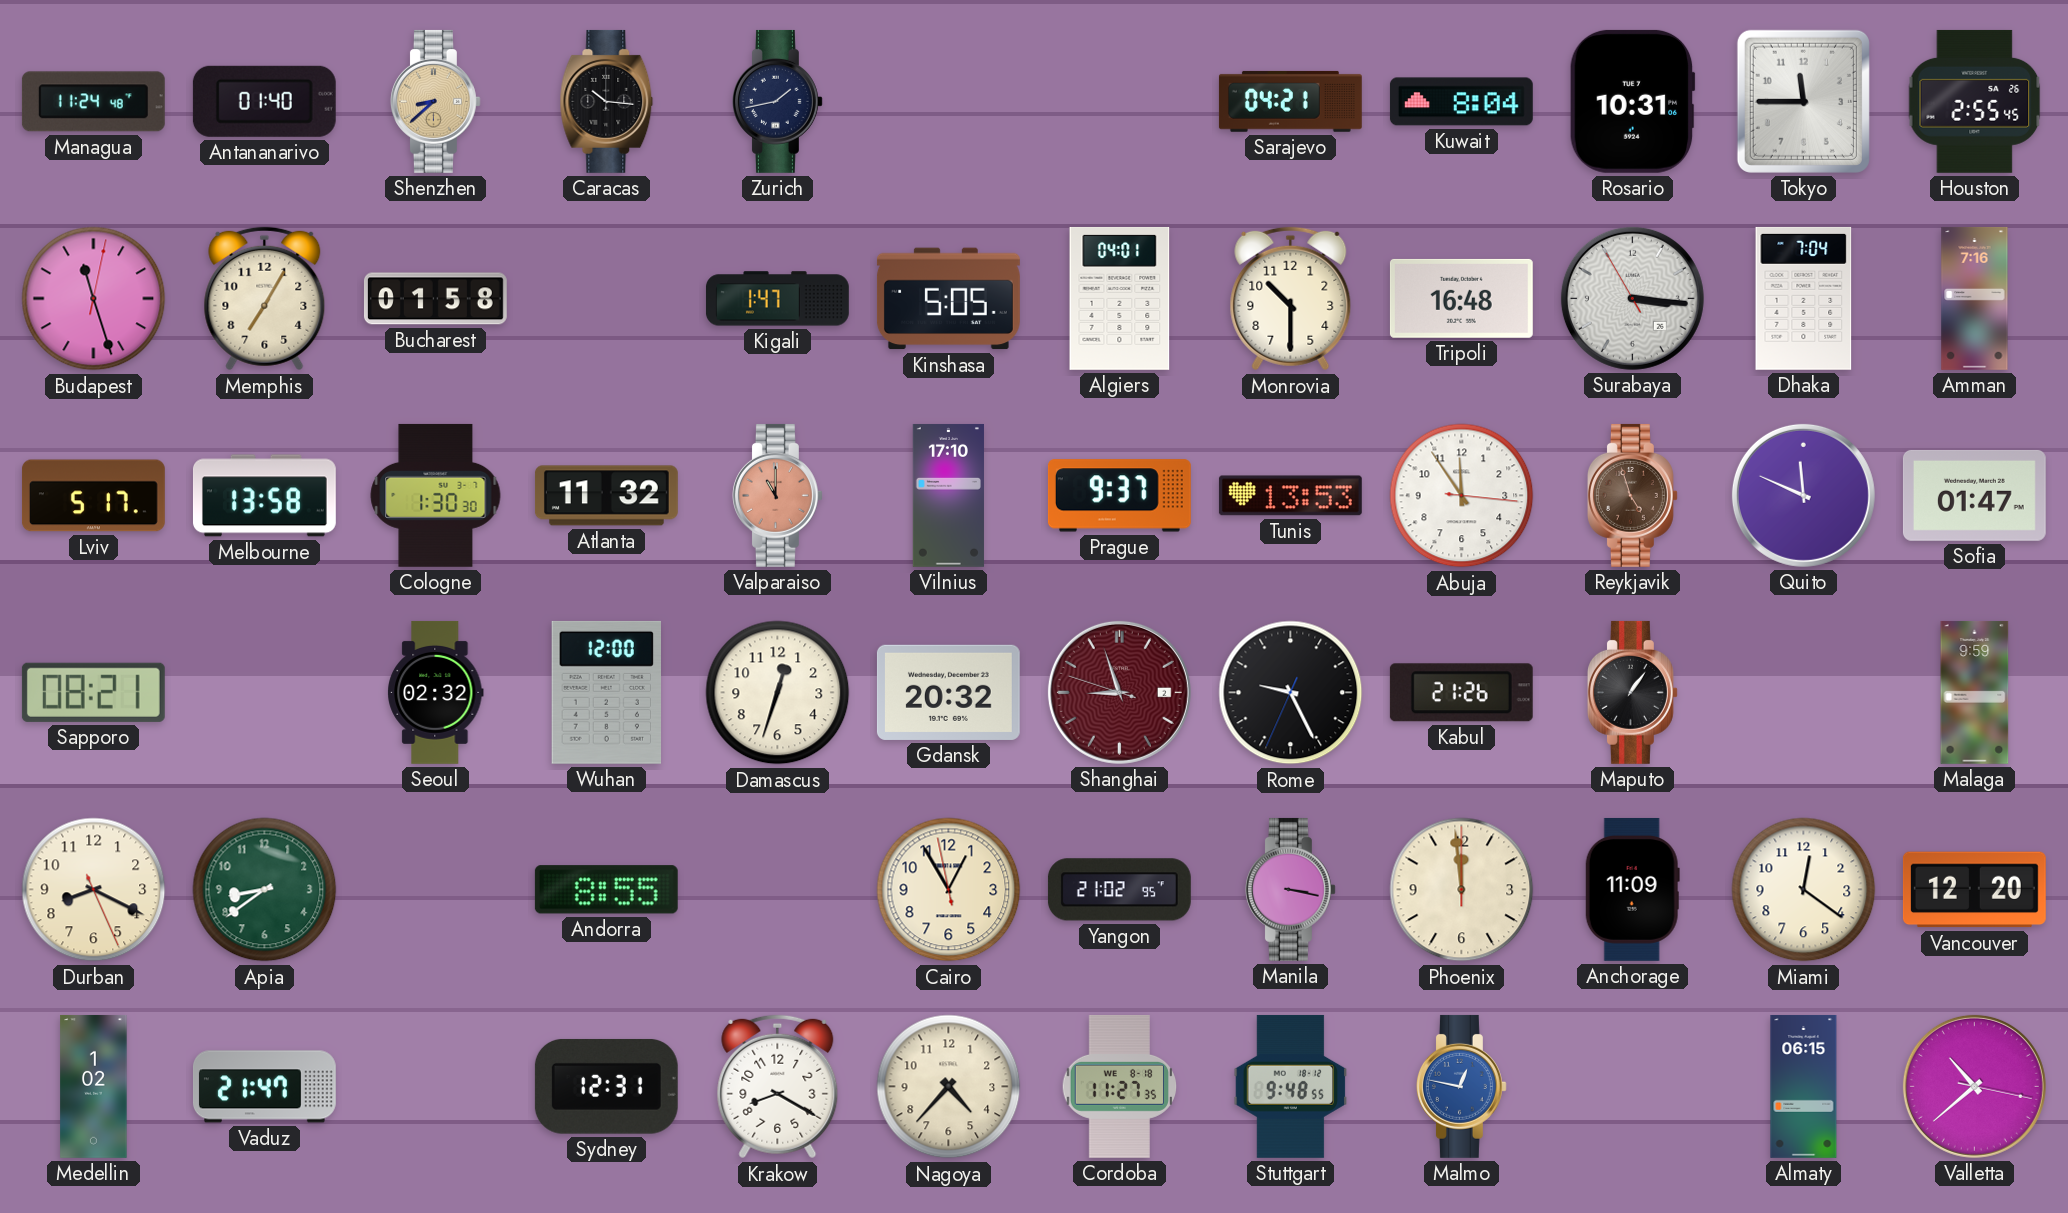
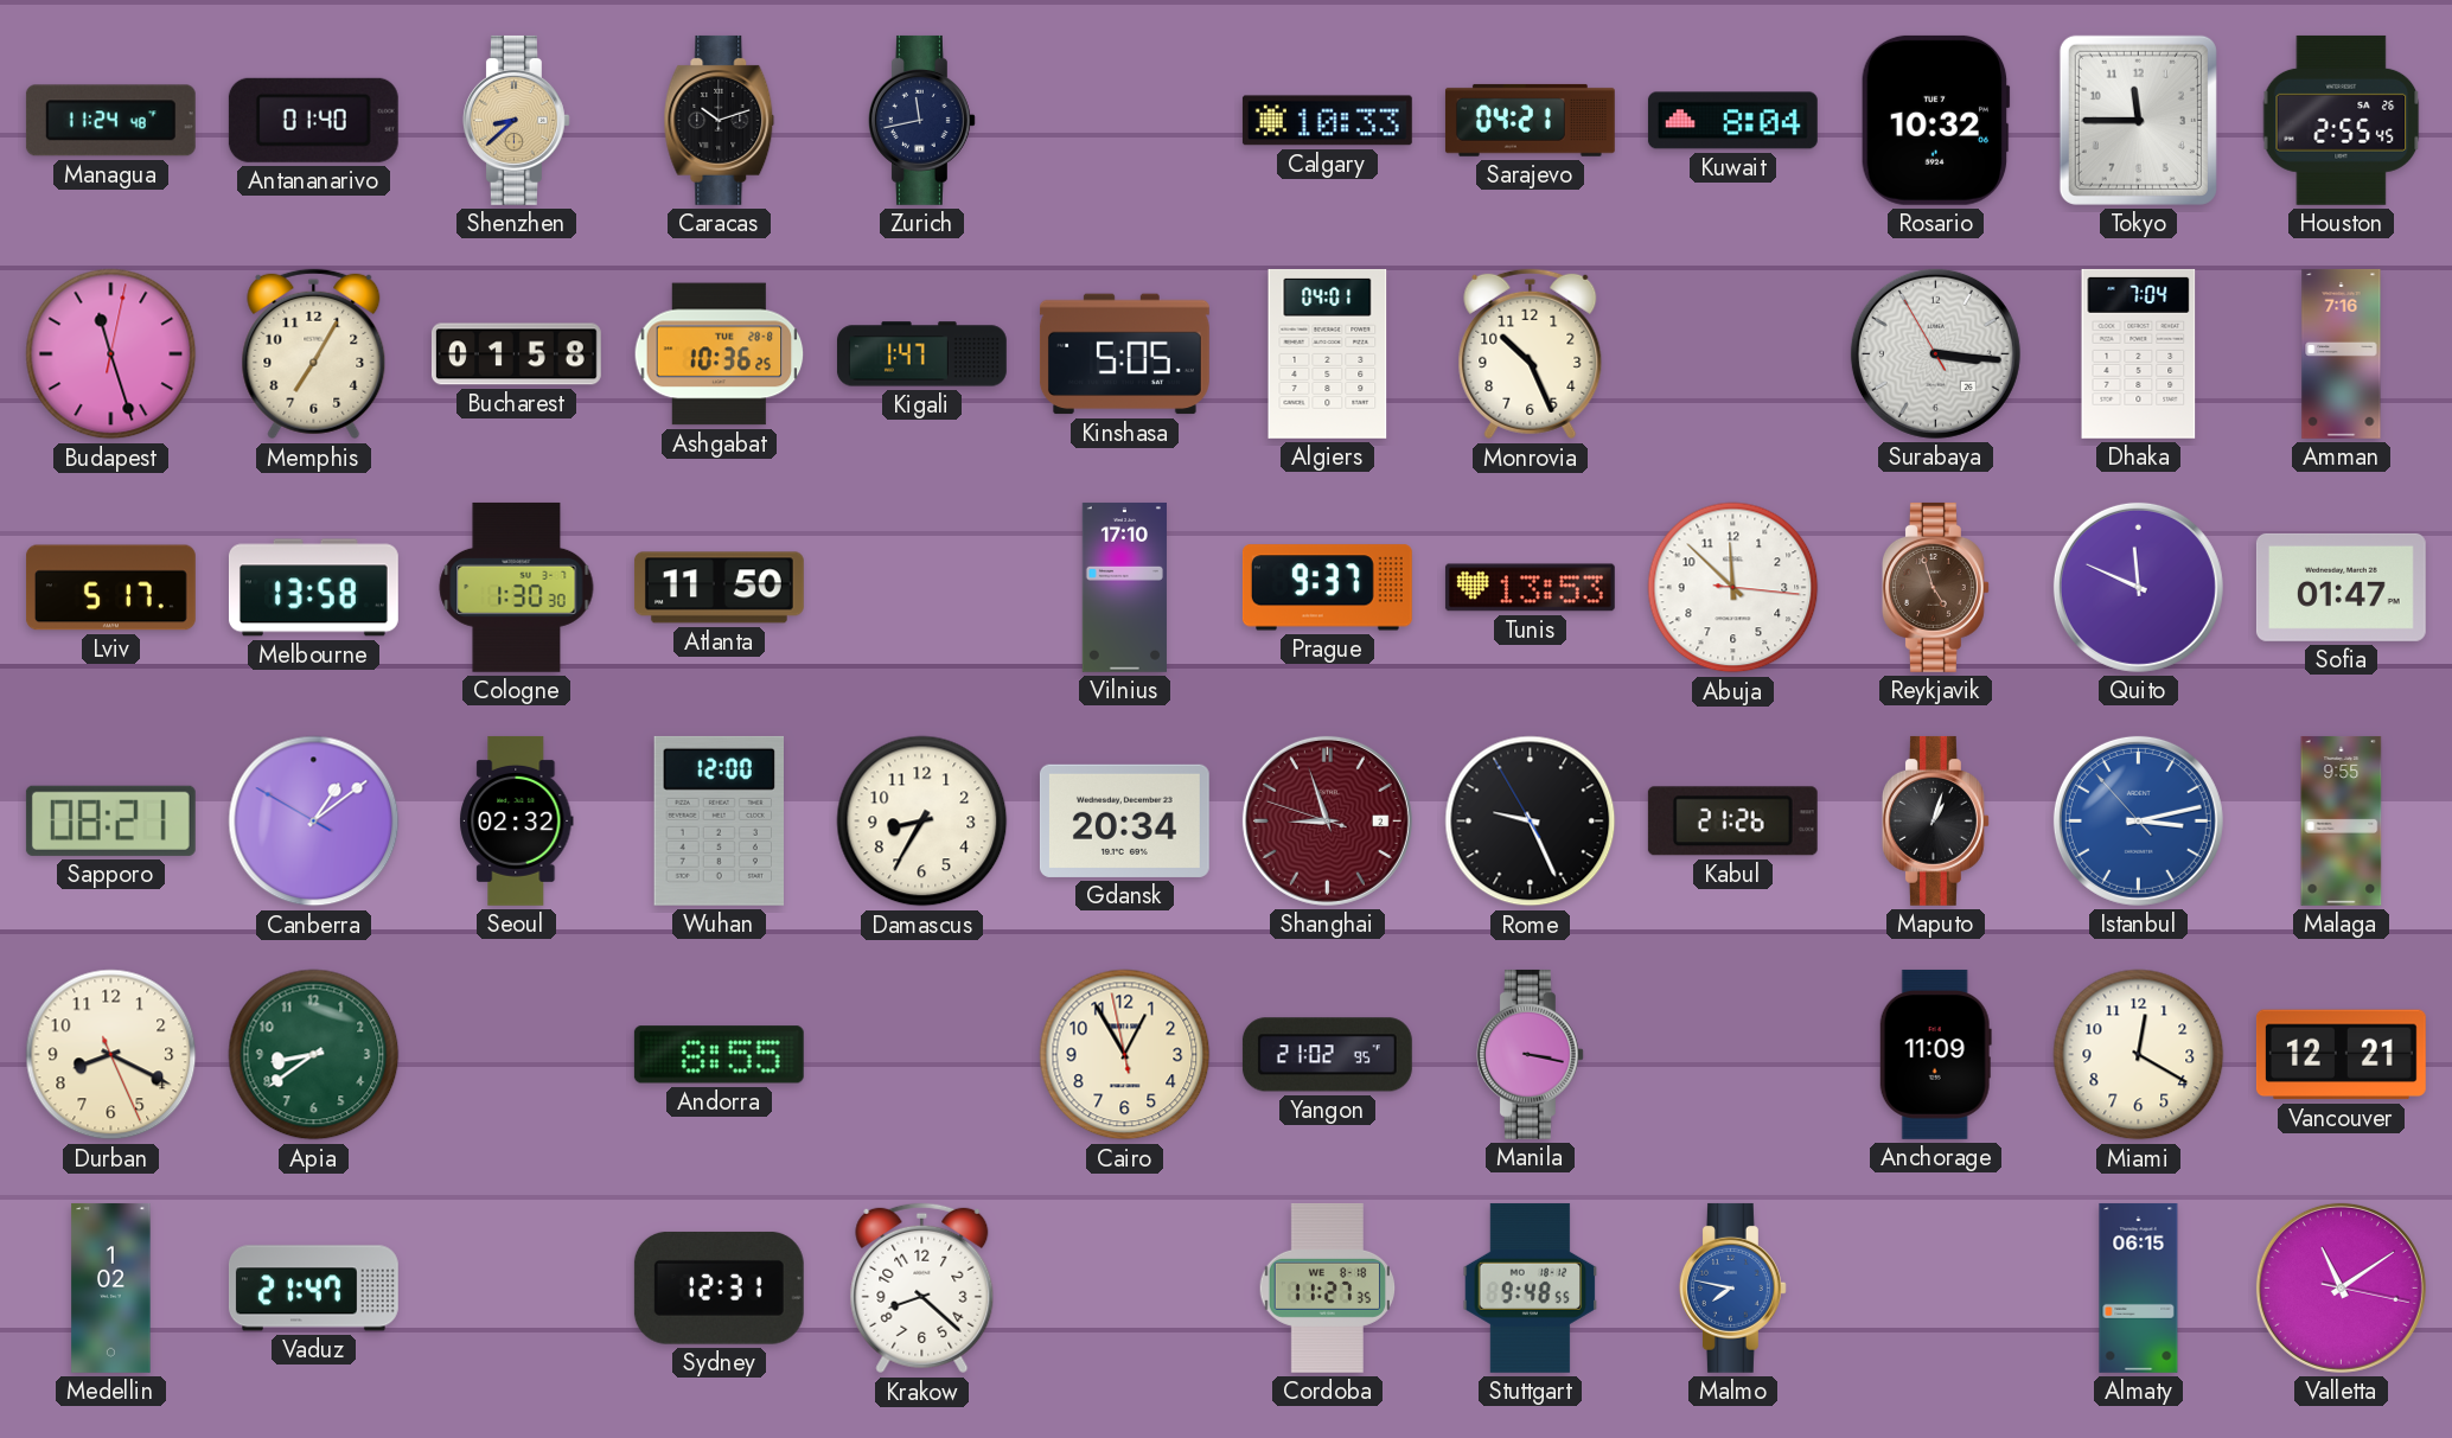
Caracas: 10:16 -> 10:12 (720, 120)
Zurich: 1:43 -> 11:43 (921, 120)
Calgary: none -> 10:33 (1327, 121)
Rosario: 10:31 -> 10:32 (1935, 120)
Ashgabat: none -> 10:36 (720, 354)
Monrovia: 10:30 -> 10:26 (1531, 354)
Tripoli: 16:48 -> none (1461, 298)
Atlanta: 11:32 -> 11:50 (719, 588)
Valparaiso: 11:00 -> none (777, 495)
Abuja: 11:54 -> 11:52 (1733, 588)
Canberra: none -> 1:08 (314, 822)
Damascus: 12:33 -> 8:35 (922, 822)
Gdansk: 20:32 -> 20:34 (1124, 820)
Rome: 9:25:34 -> 9:25:55 (1531, 822)
Maputo: 1:06 -> 1:03 (1935, 820)
Istanbul: none -> 3:12 (2138, 820)
Malaga: 9:59 -> 9:55 (2342, 820)
Phoenix: 11:59 -> none (1462, 890)
Miami: 12:21 -> 12:20 (2139, 1055)
Vancouver: 12:20 -> 12:21 (2341, 1055)
Krakow: 8:20 -> 8:22 (922, 1289)
Nagoya: 4:37 -> none (949, 1087)
Malmo: 12:47 -> 7:47 (1732, 1287)
Valletta: 10:38 -> 11:09 (2341, 1287)
